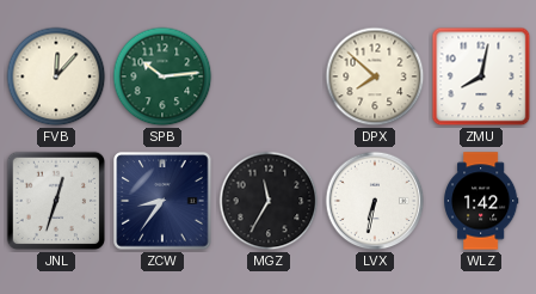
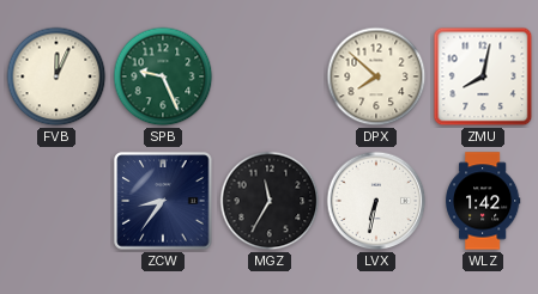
FVB: 12:07 -> 12:04 (56, 76)
SPB: 10:14 -> 9:26 (163, 76)
JNL: 12:33 -> none (56, 201)
